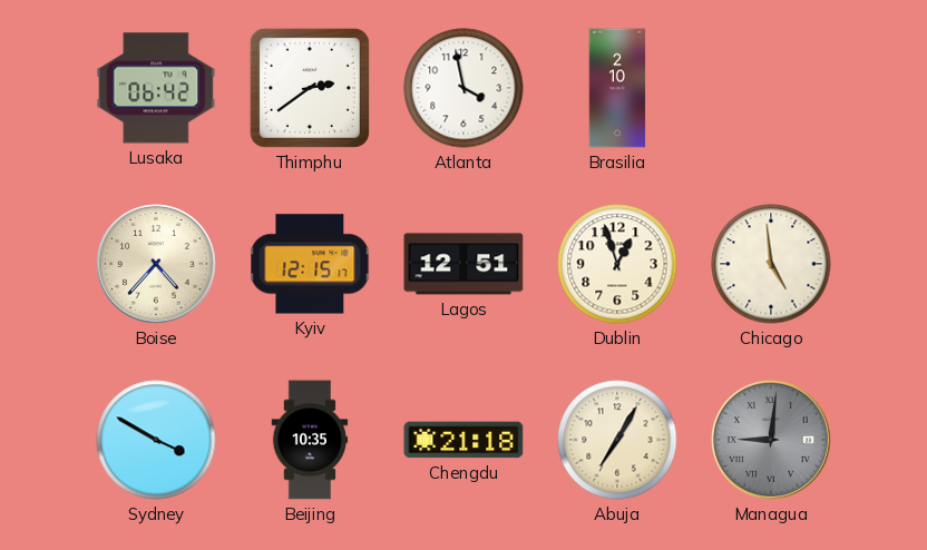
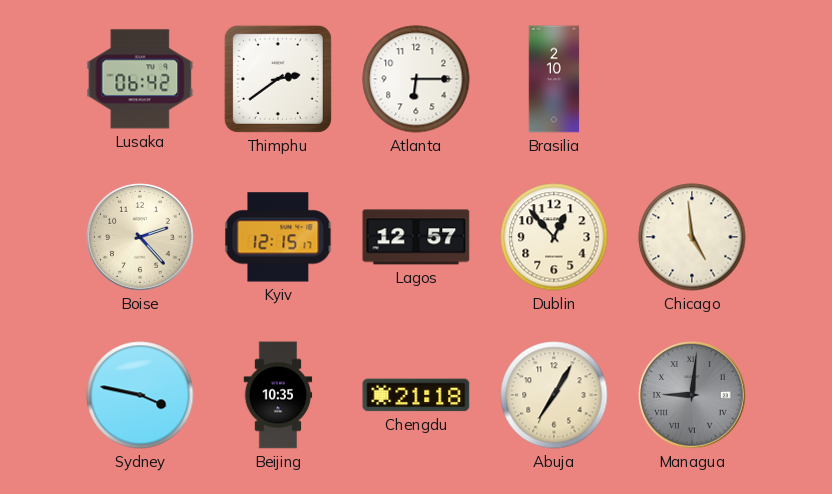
Atlanta: 3:58 -> 6:15 (416, 79)
Boise: 4:37 -> 2:23 (141, 238)
Lagos: 12:51 -> 12:57 (416, 237)
Dublin: 12:57 -> 12:53 (554, 237)
Sydney: 3:50 -> 3:47 (140, 395)
